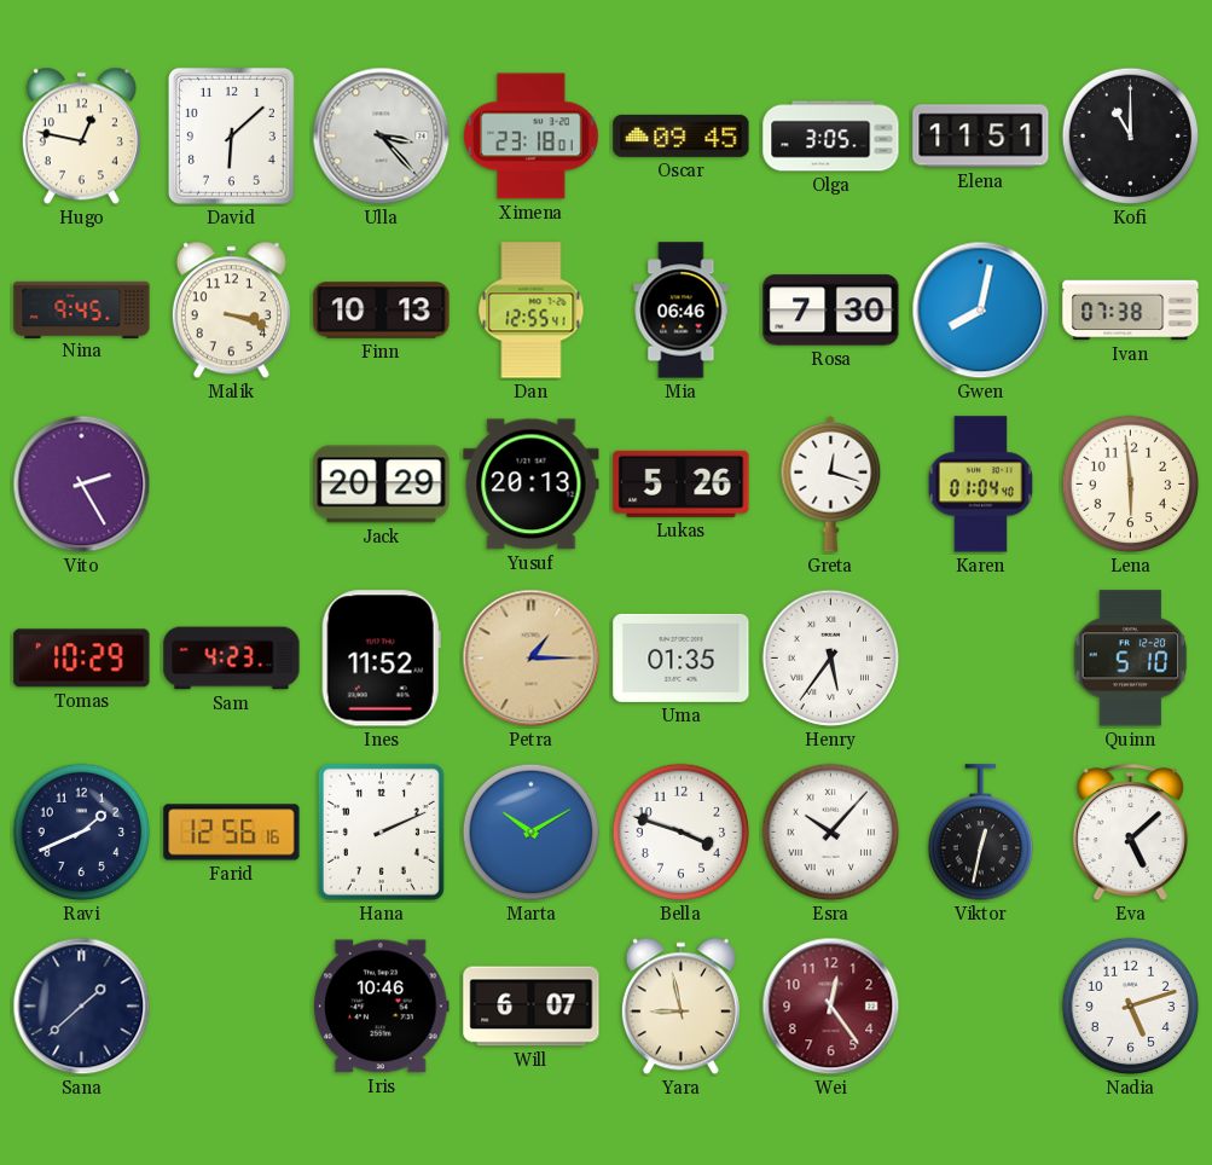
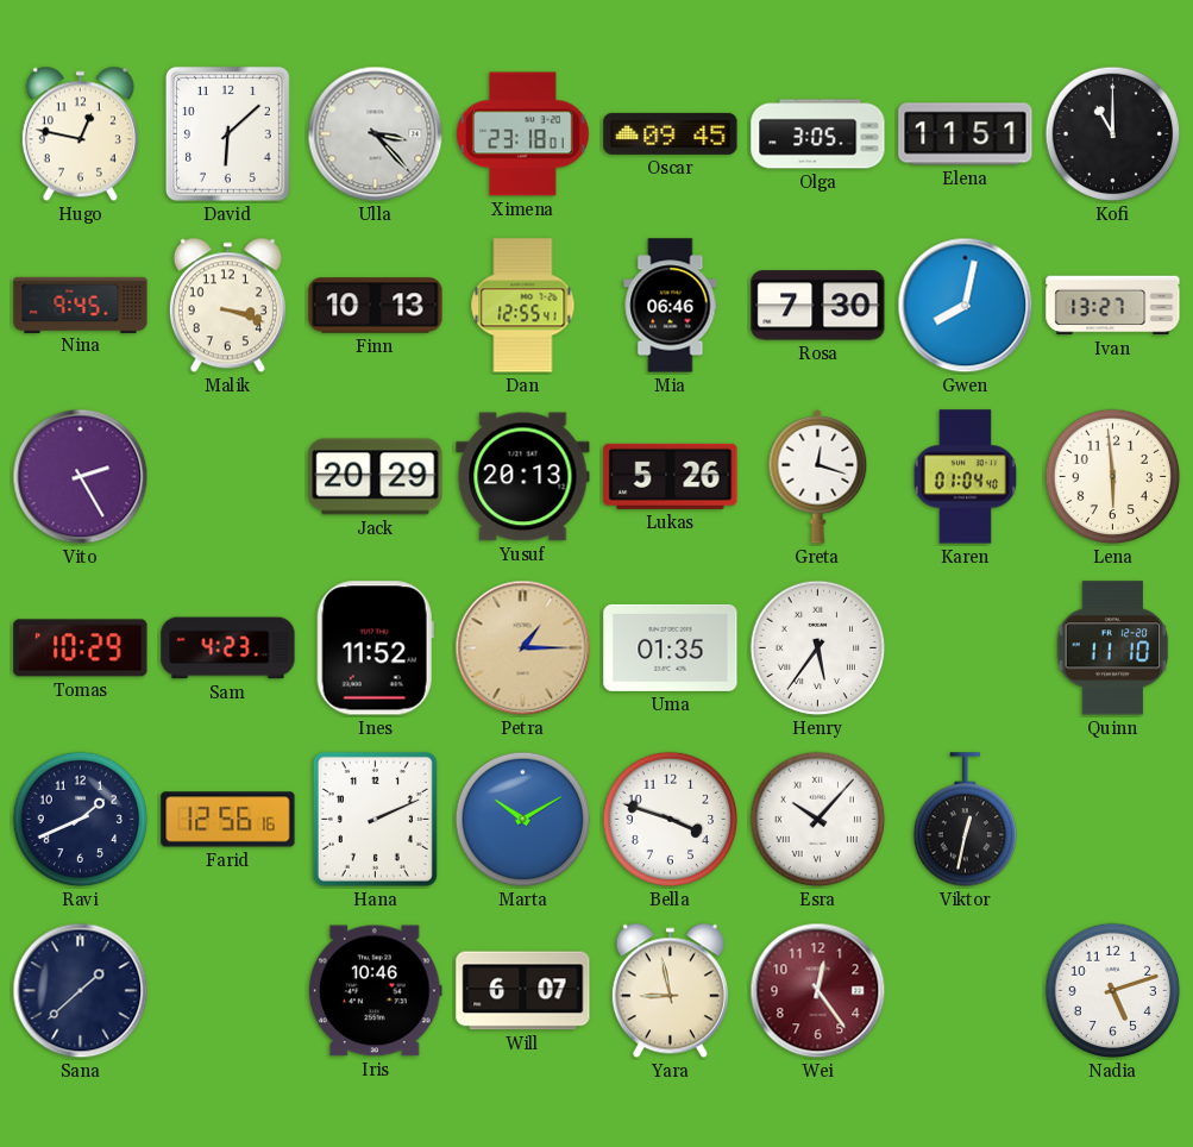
Ivan: 07:38 -> 13:27 (1113, 306)
Quinn: 5:10 -> 11:10 (1113, 648)
Eva: 5:08 -> none (1130, 833)
